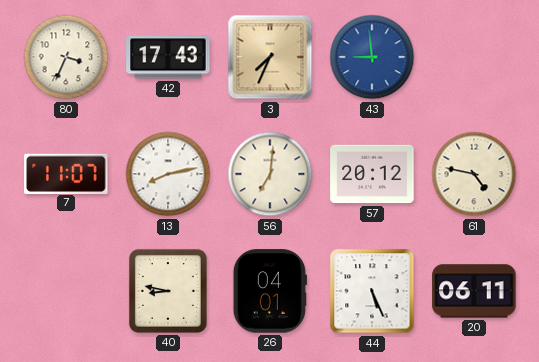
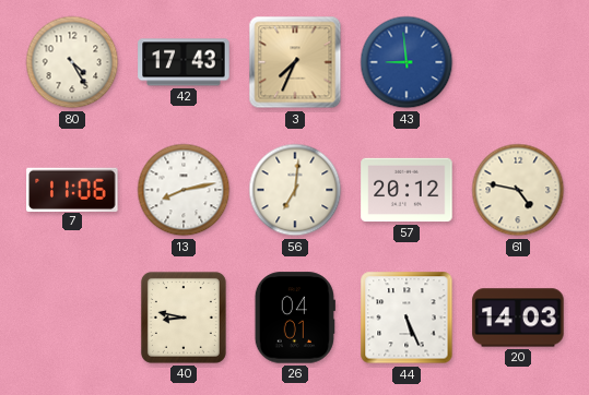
80: 3:34 -> 4:25 (72, 62)
7: 11:07 -> 11:06 (72, 189)
20: 06:11 -> 14:03 (518, 318)
